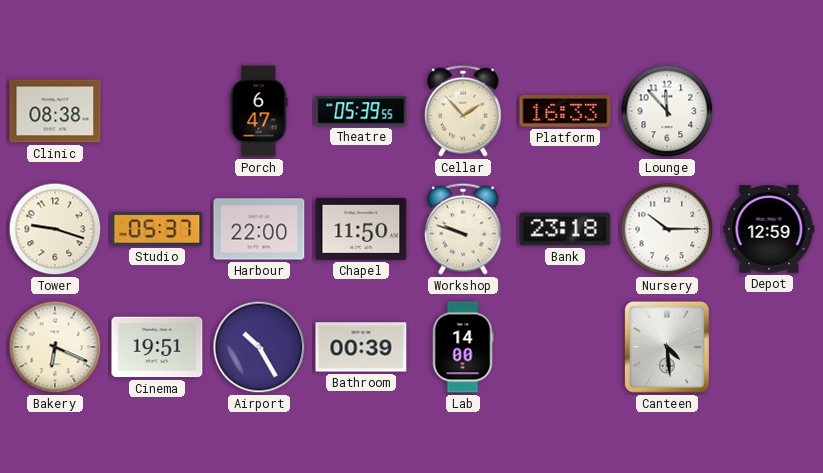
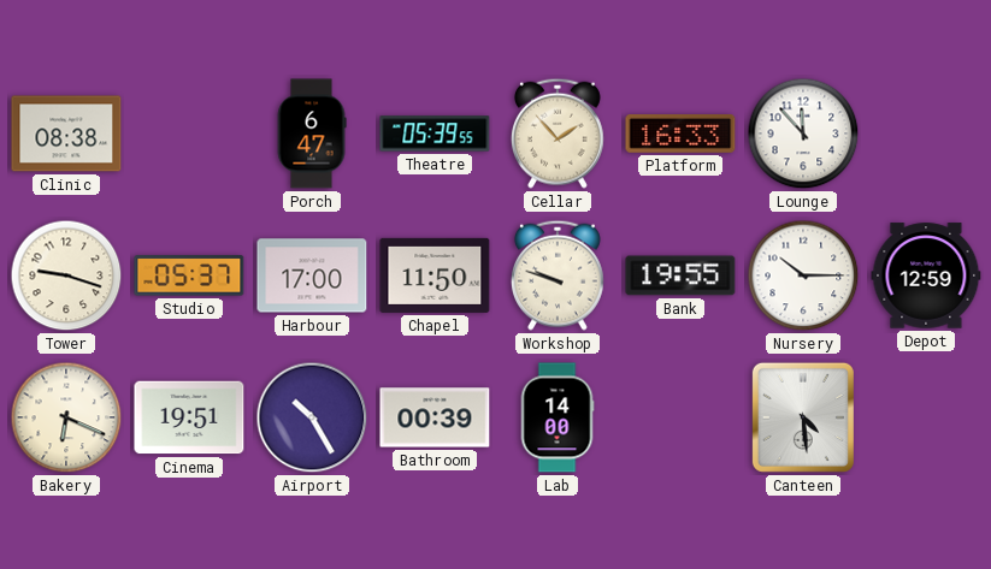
Harbour: 22:00 -> 17:00 (312, 275)
Bank: 23:18 -> 19:55 (680, 275)
